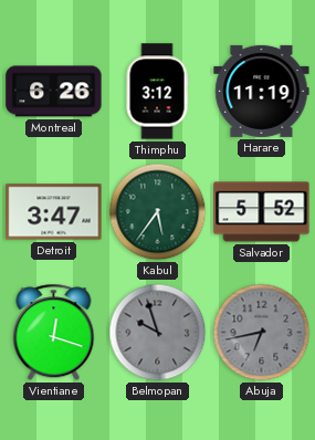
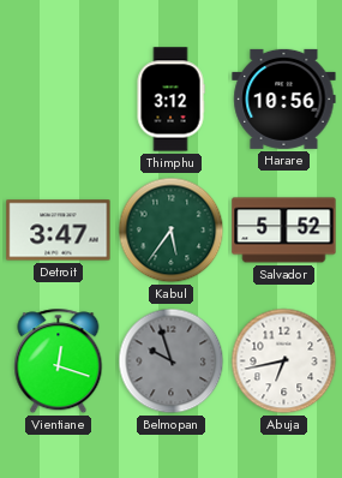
Montreal: 6:26 -> none (54, 92)
Harare: 11:19 -> 10:56 (284, 98)
Abuja dial: grey -> white (284, 362)
